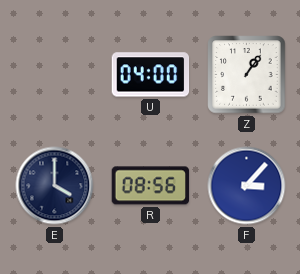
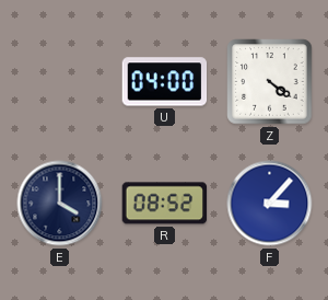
Z: 1:06 -> 4:21 (270, 82)
R: 08:56 -> 08:52 (165, 204)
